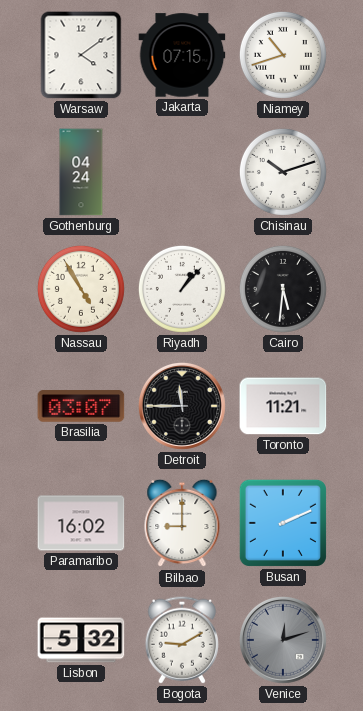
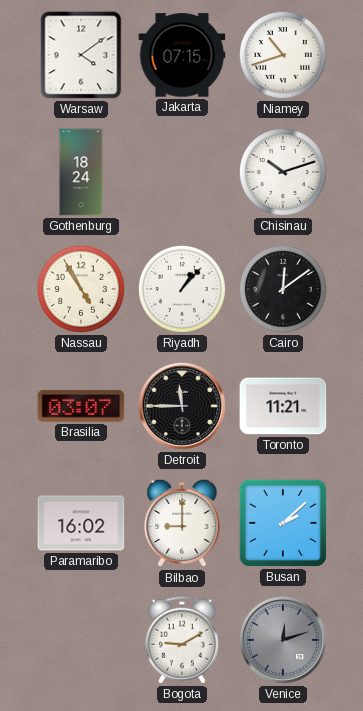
Gothenburg: 04:24 -> 18:24 (81, 172)
Cairo: 5:31 -> 12:09 (283, 289)
Busan: 2:11 -> 2:08 (283, 523)
Lisbon: 5:32 -> none (81, 640)
